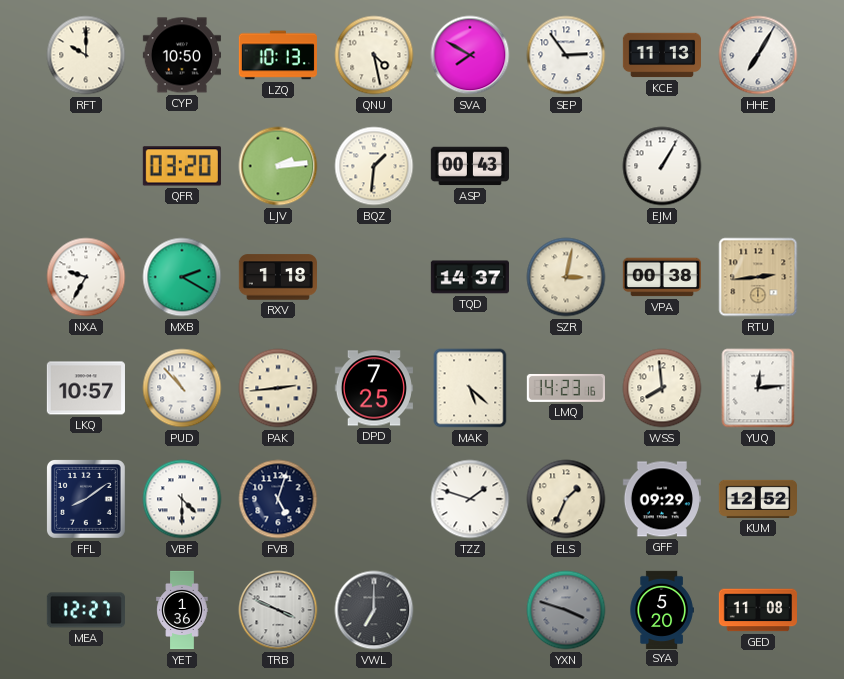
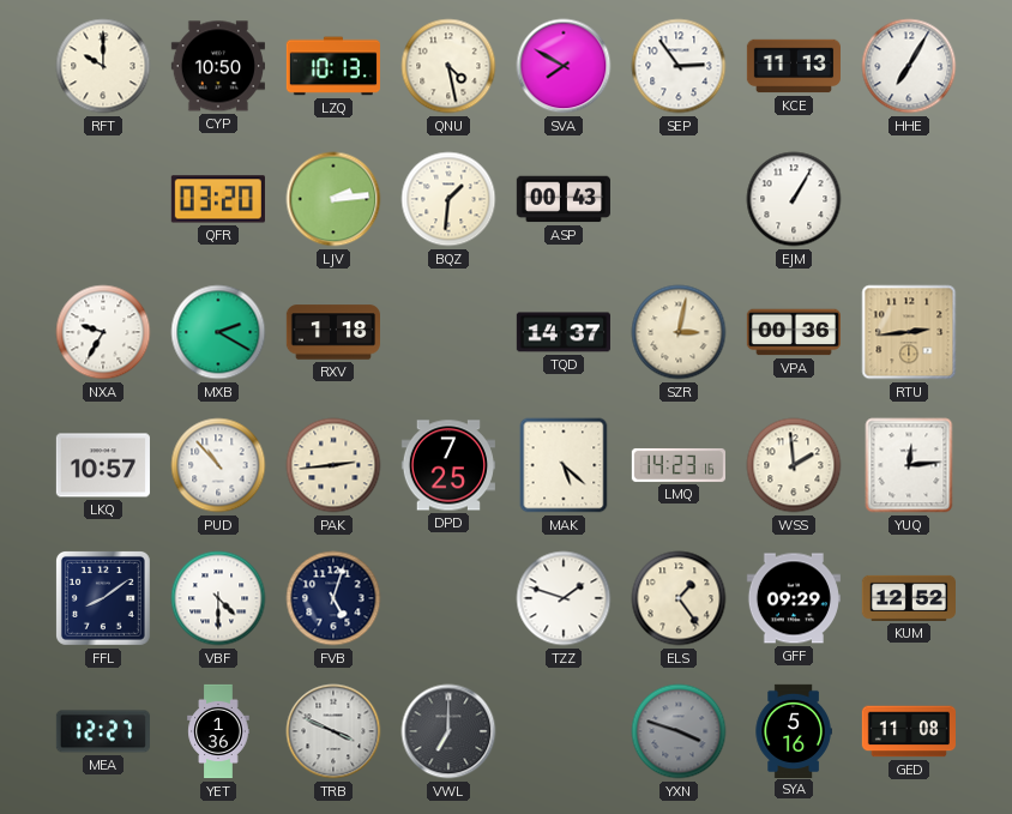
VPA: 00:38 -> 00:36 (794, 332)
WSS: 7:59 -> 1:59 (794, 465)
ELS: 1:34 -> 1:24 (679, 598)
SYA: 5:20 -> 5:16 (794, 730)
